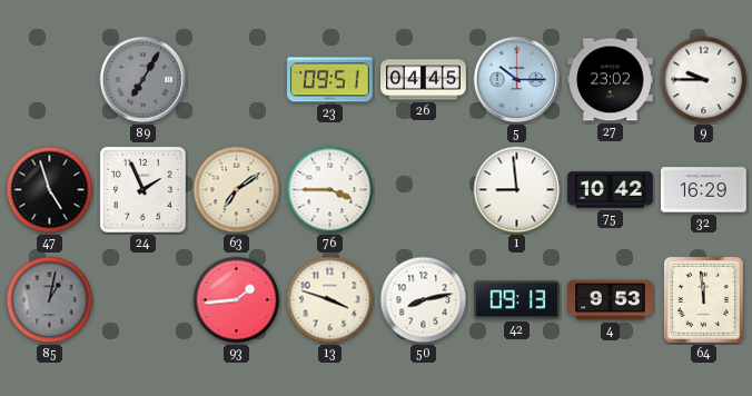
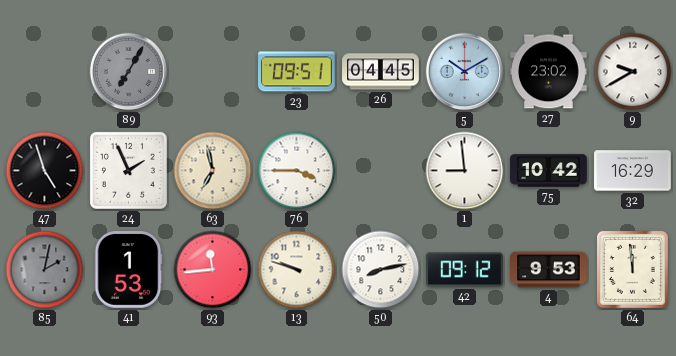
5: 10:15 -> 10:10 (465, 72)
9: 9:45 -> 9:40 (633, 72)
63: 7:09 -> 6:58 (213, 171)
85: 1:02 -> 2:02 (45, 270)
41: none -> 1:53 (128, 270)
93: 1:44 -> 11:44 (213, 270)
13: 3:48 -> 9:48 (297, 270)
42: 09:13 -> 09:12 (465, 270)
